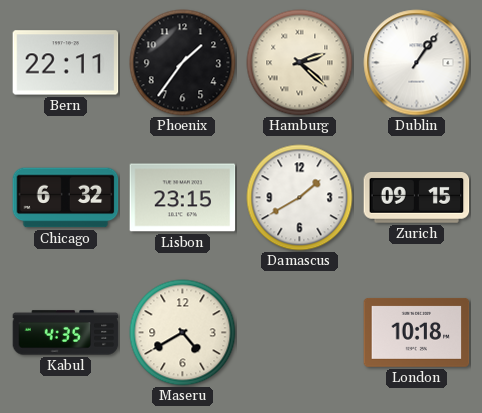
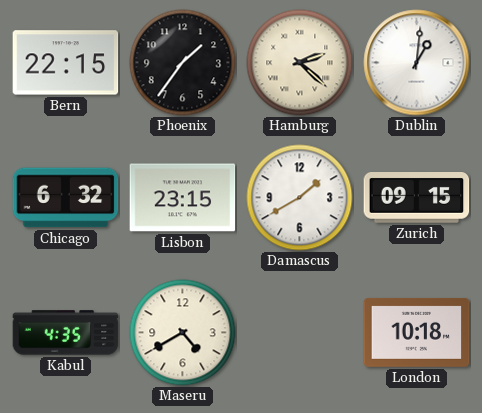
Bern: 22:11 -> 22:15 (66, 63)
Dublin: 1:06 -> 1:01 (417, 63)
